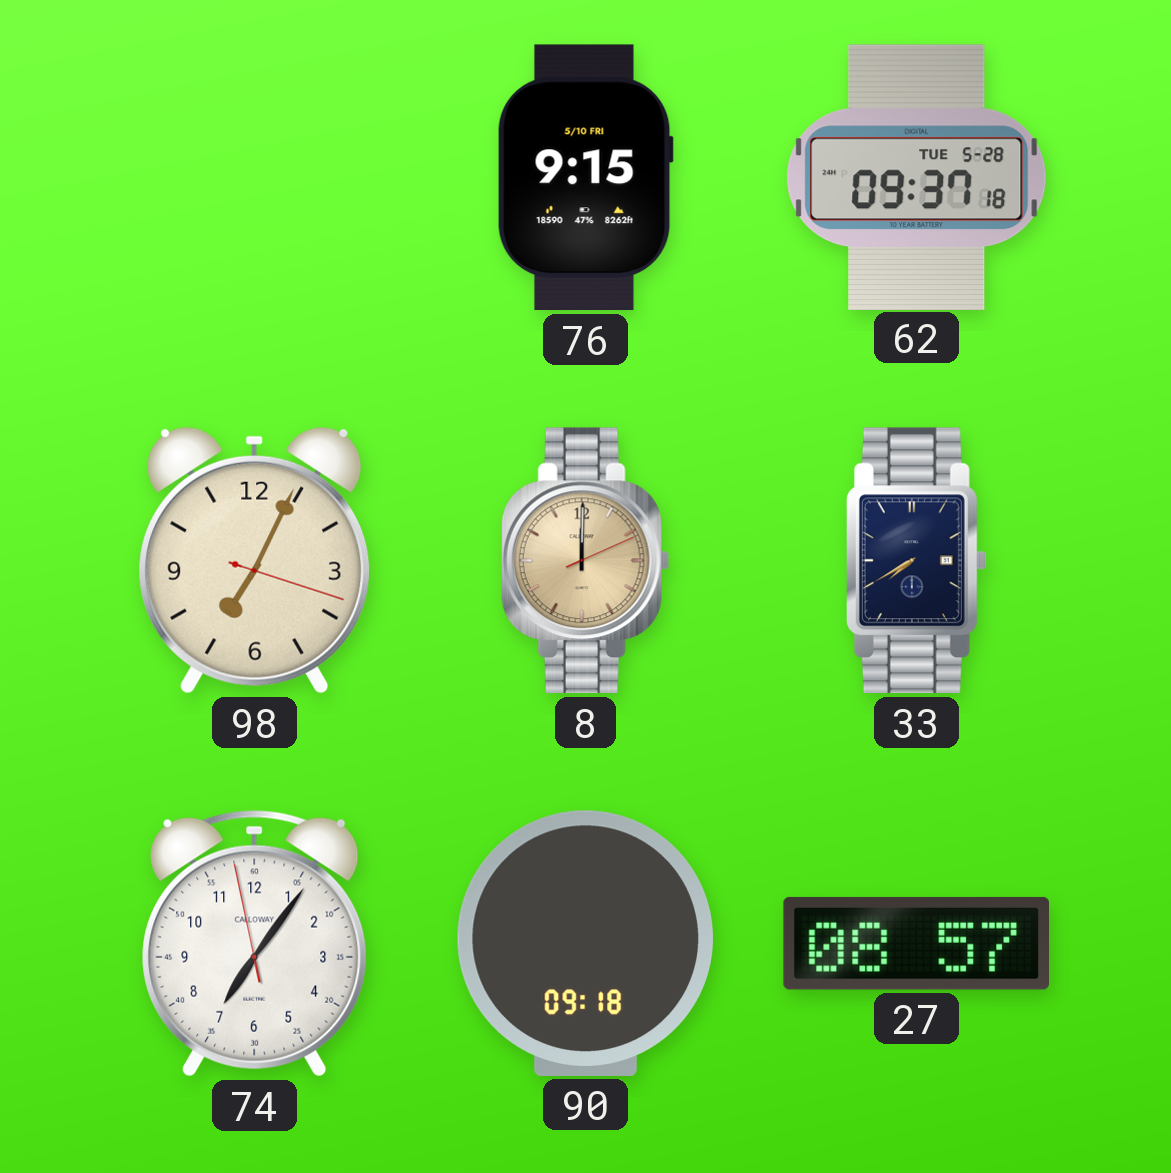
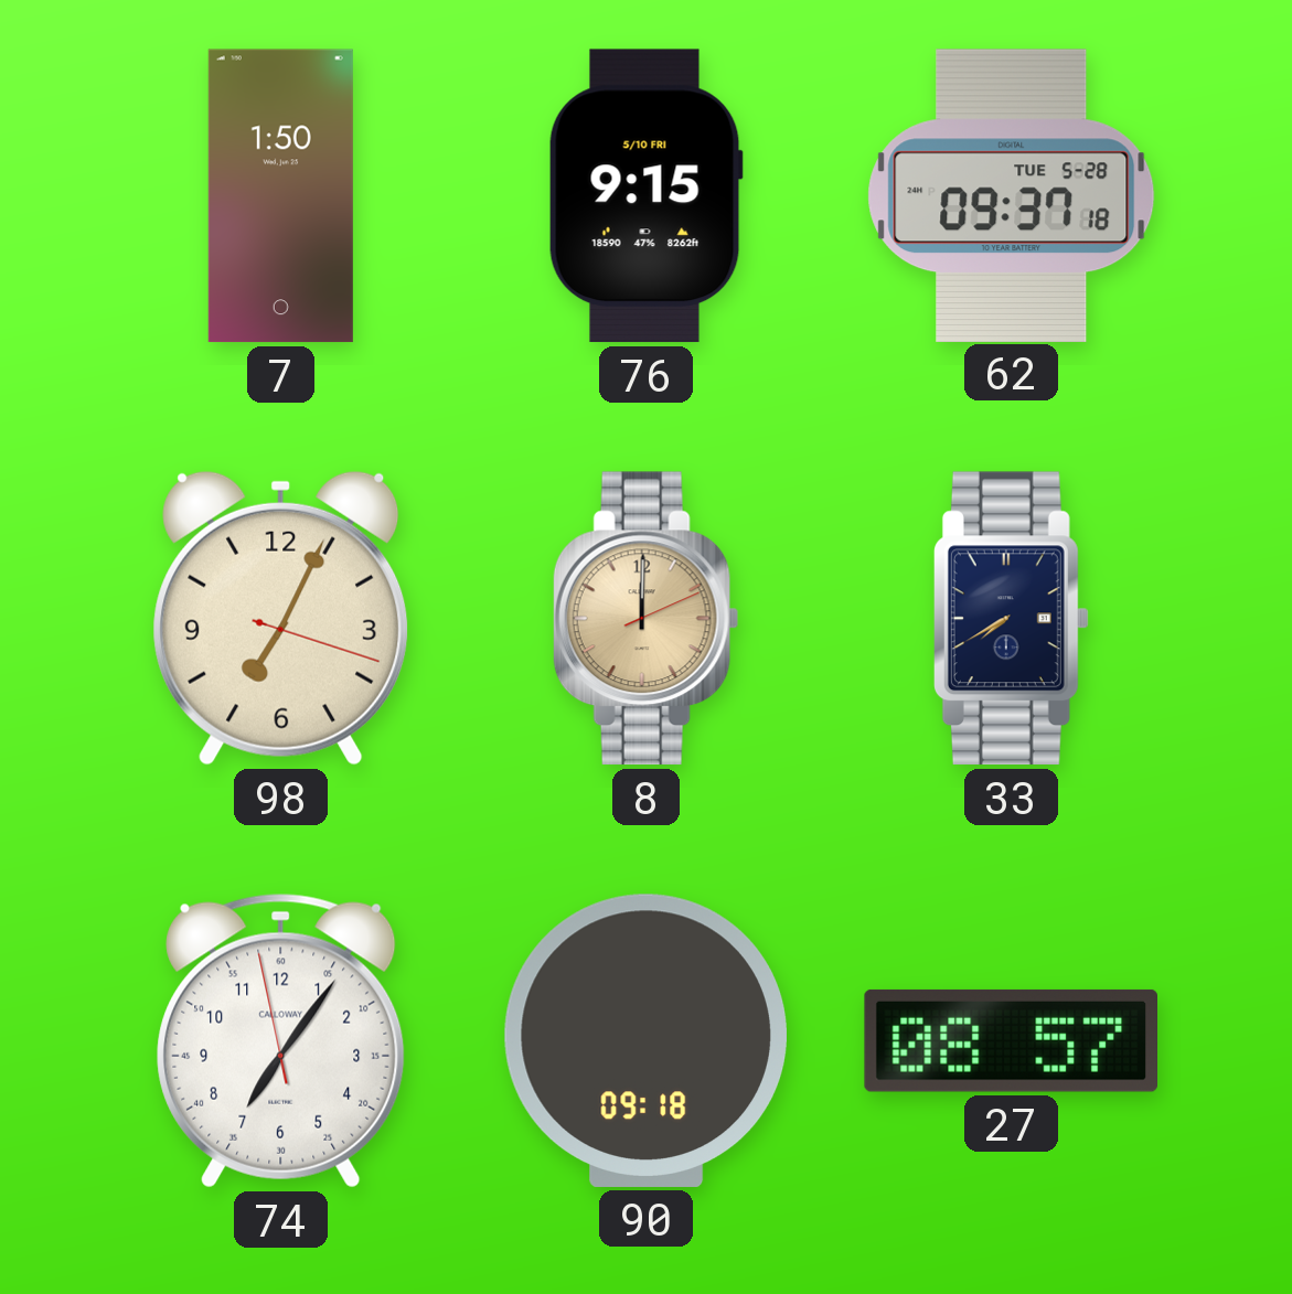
7: none -> 1:50 (280, 196)
